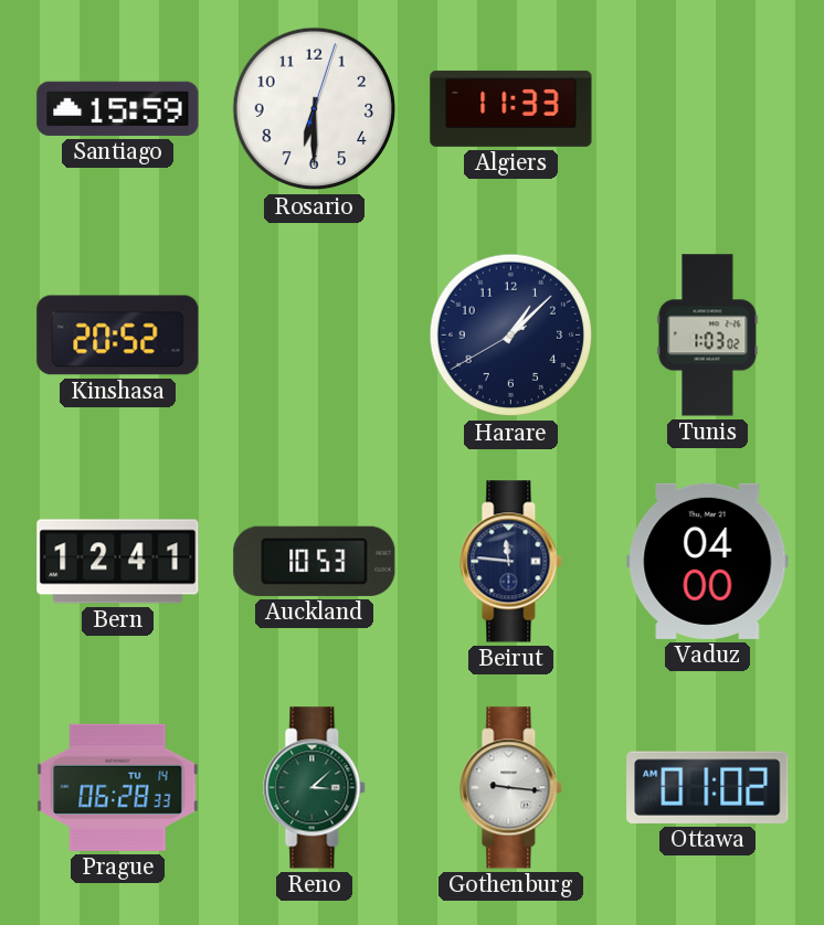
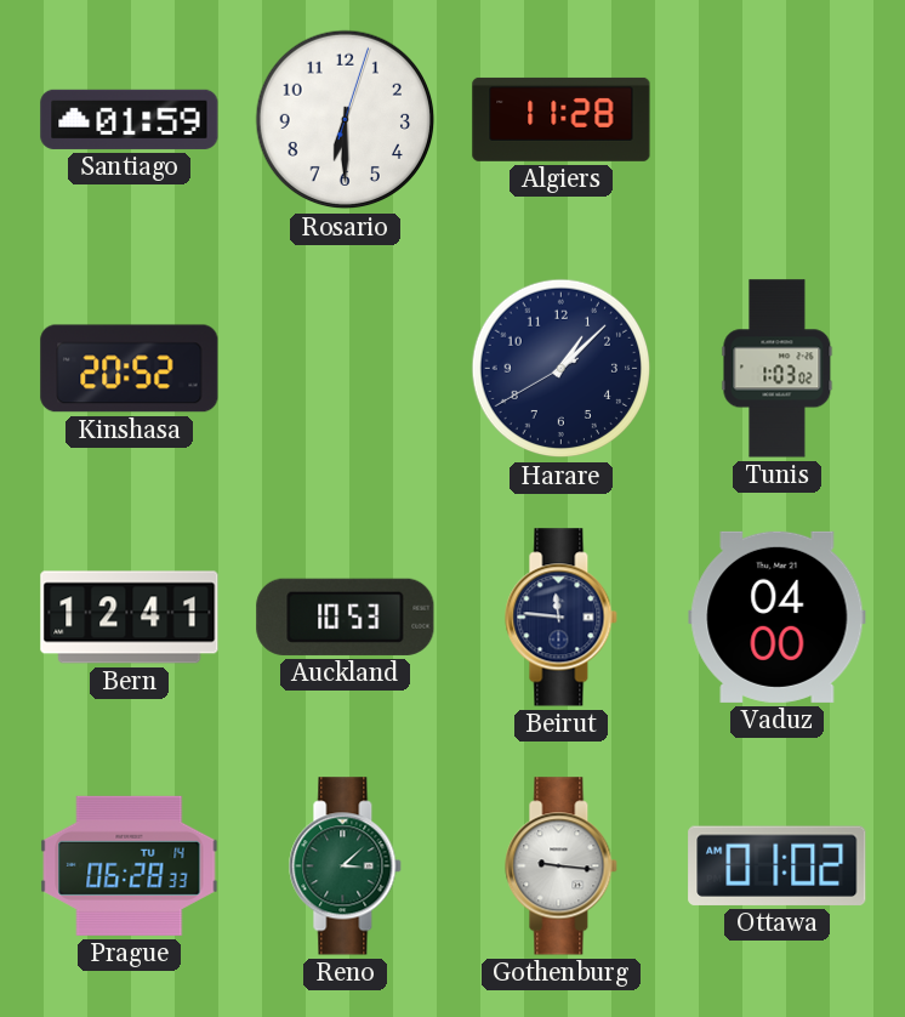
Santiago: 15:59 -> 01:59 (130, 119)
Algiers: 11:33 -> 11:28 (562, 119)
